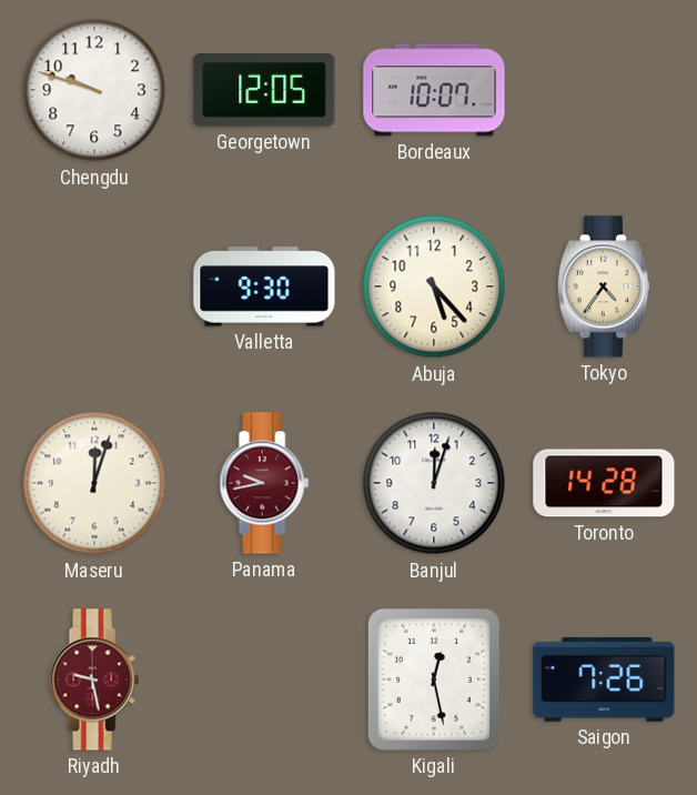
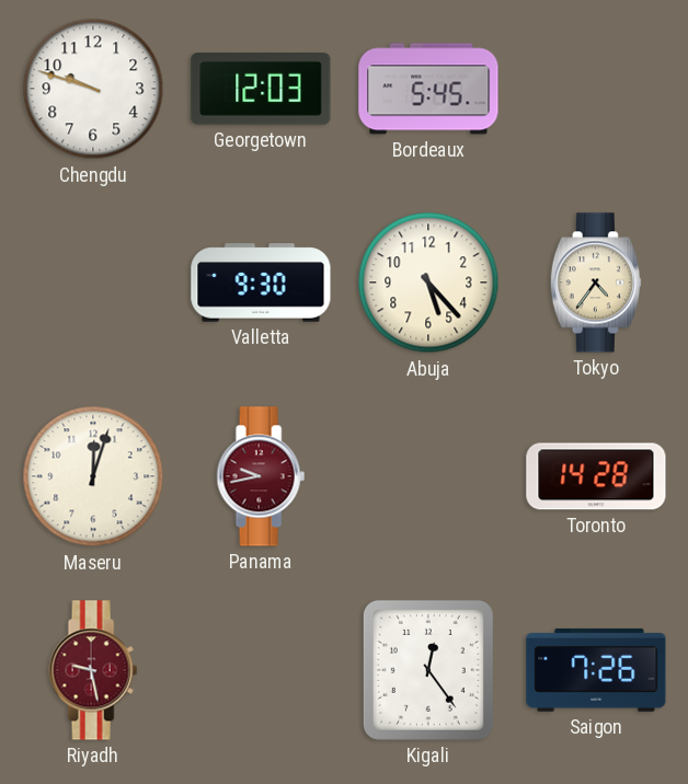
Georgetown: 12:05 -> 12:03 (261, 90)
Bordeaux: 10:07 -> 5:45 (428, 89)
Banjul: 12:03 -> none (434, 483)
Kigali: 12:28 -> 12:24 (428, 670)
